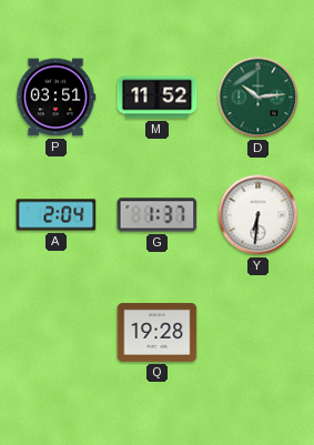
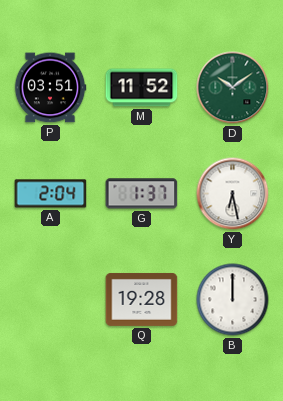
D: 10:14 -> 10:09 (233, 88)
Y: 6:31 -> 6:28 (233, 194)
B: none -> 12:00 (233, 300)
